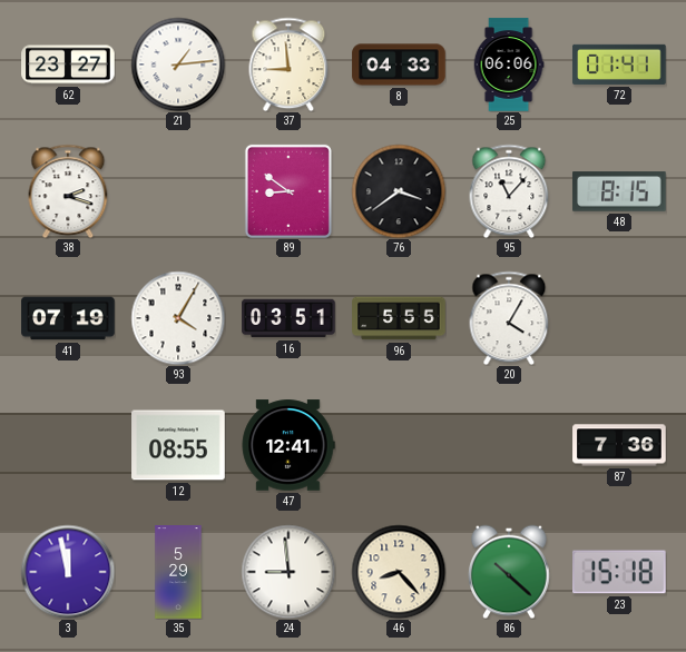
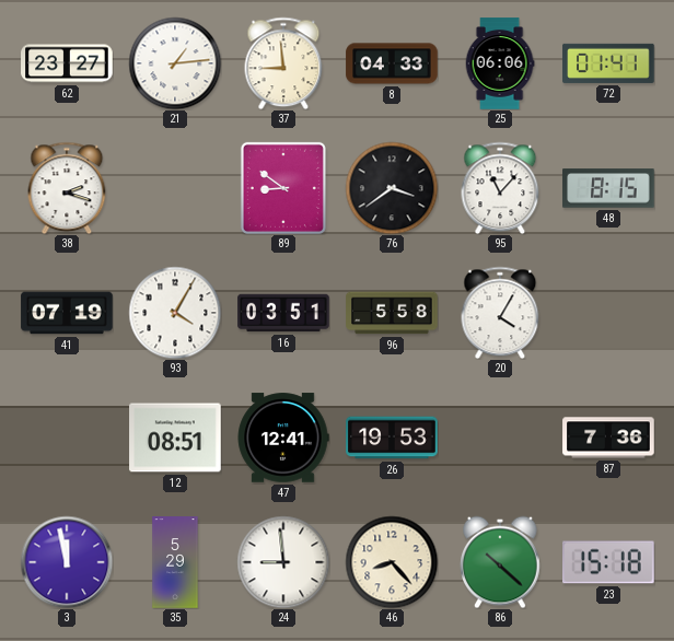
96: 5:55 -> 5:58 (392, 313)
12: 08:55 -> 08:51 (175, 438)
26: none -> 19:53 (392, 438)
